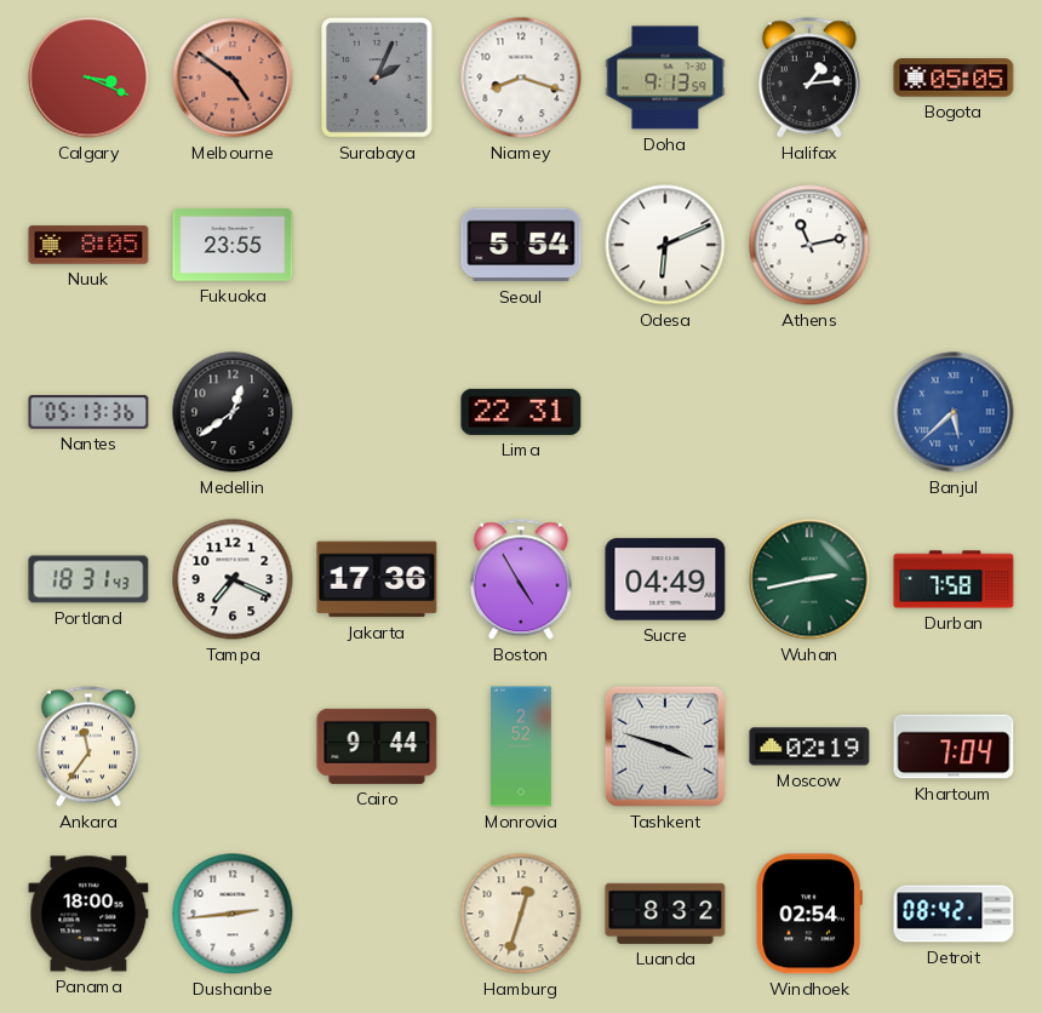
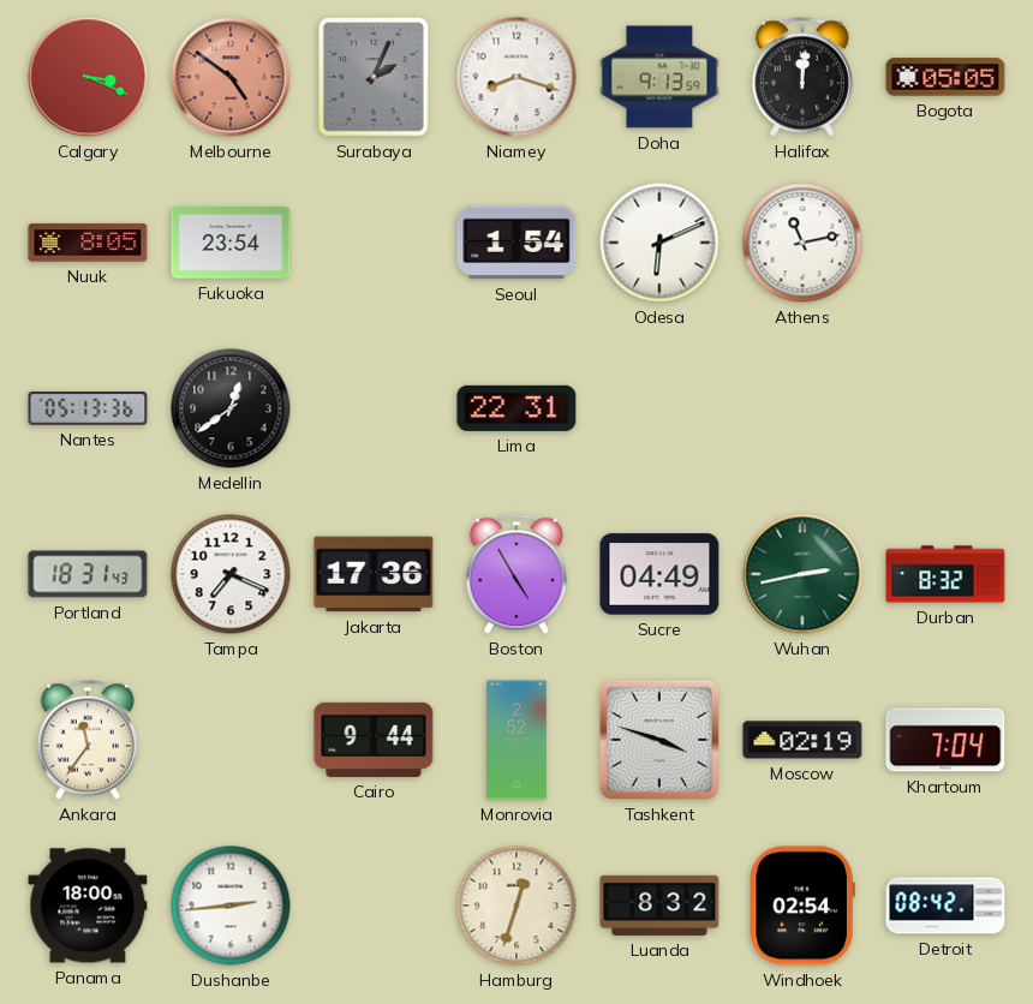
Halifax: 1:14 -> 12:01 (802, 77)
Fukuoka: 23:55 -> 23:54 (231, 243)
Seoul: 5:54 -> 1:54 (516, 243)
Banjul: 5:38 -> none (954, 412)
Durban: 7:58 -> 8:32 (945, 574)
